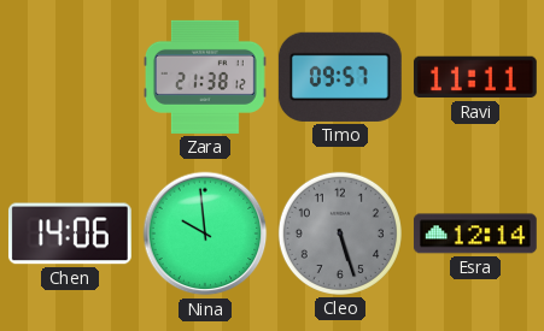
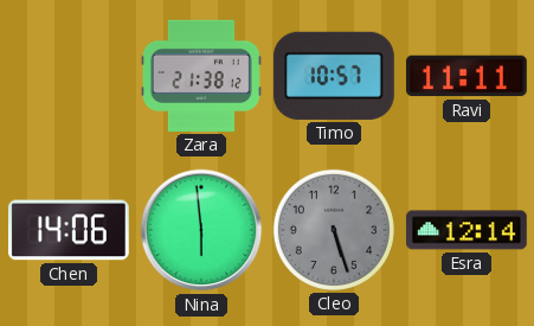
Timo: 09:57 -> 10:57 (334, 76)
Nina: 9:59 -> 5:59 (201, 230)
